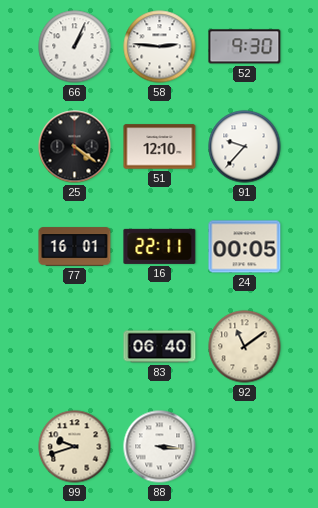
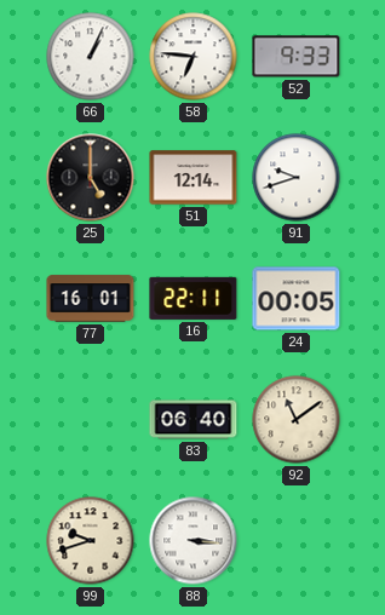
58: 2:46 -> 6:46 (194, 57)
52: 9:30 -> 9:33 (297, 57)
25: 4:21 -> 5:00 (91, 178)
51: 12:10 -> 12:14 (194, 178)
91: 9:37 -> 9:42 (297, 178)
